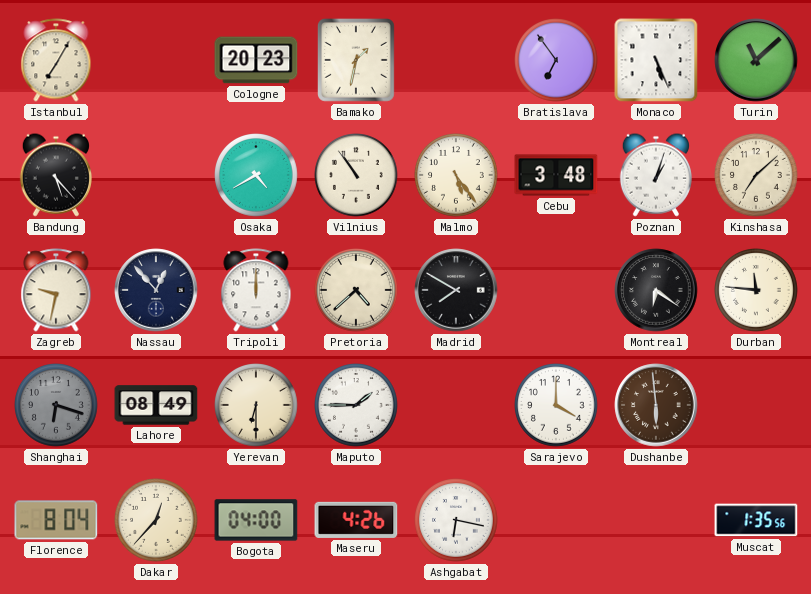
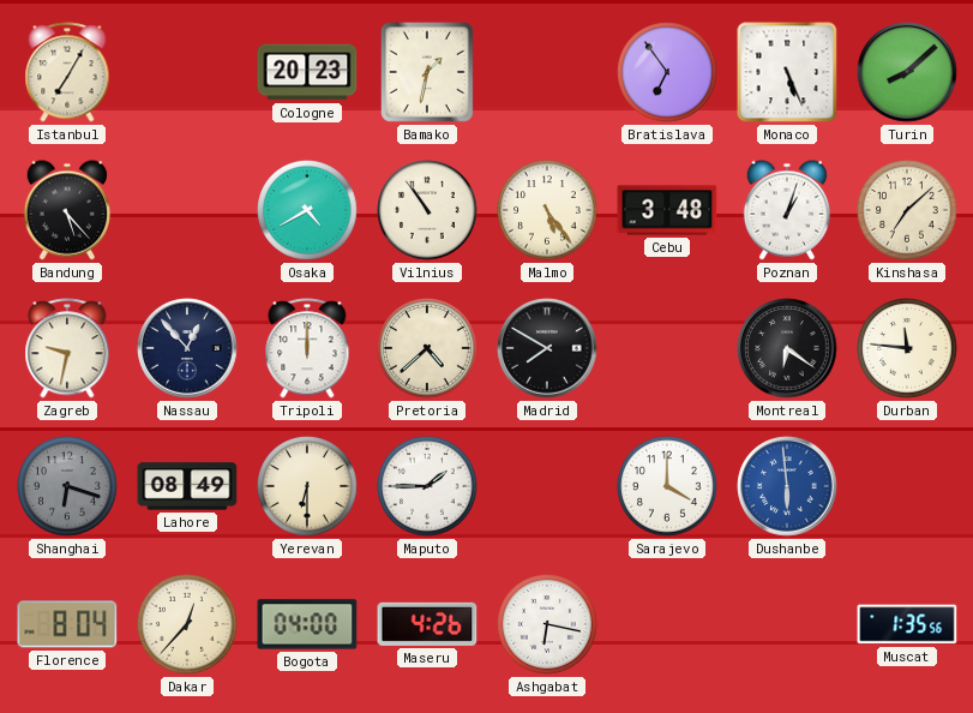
Turin: 11:08 -> 8:08 (907, 72)
Dushanbe dial: brown -> blue (787, 486)
